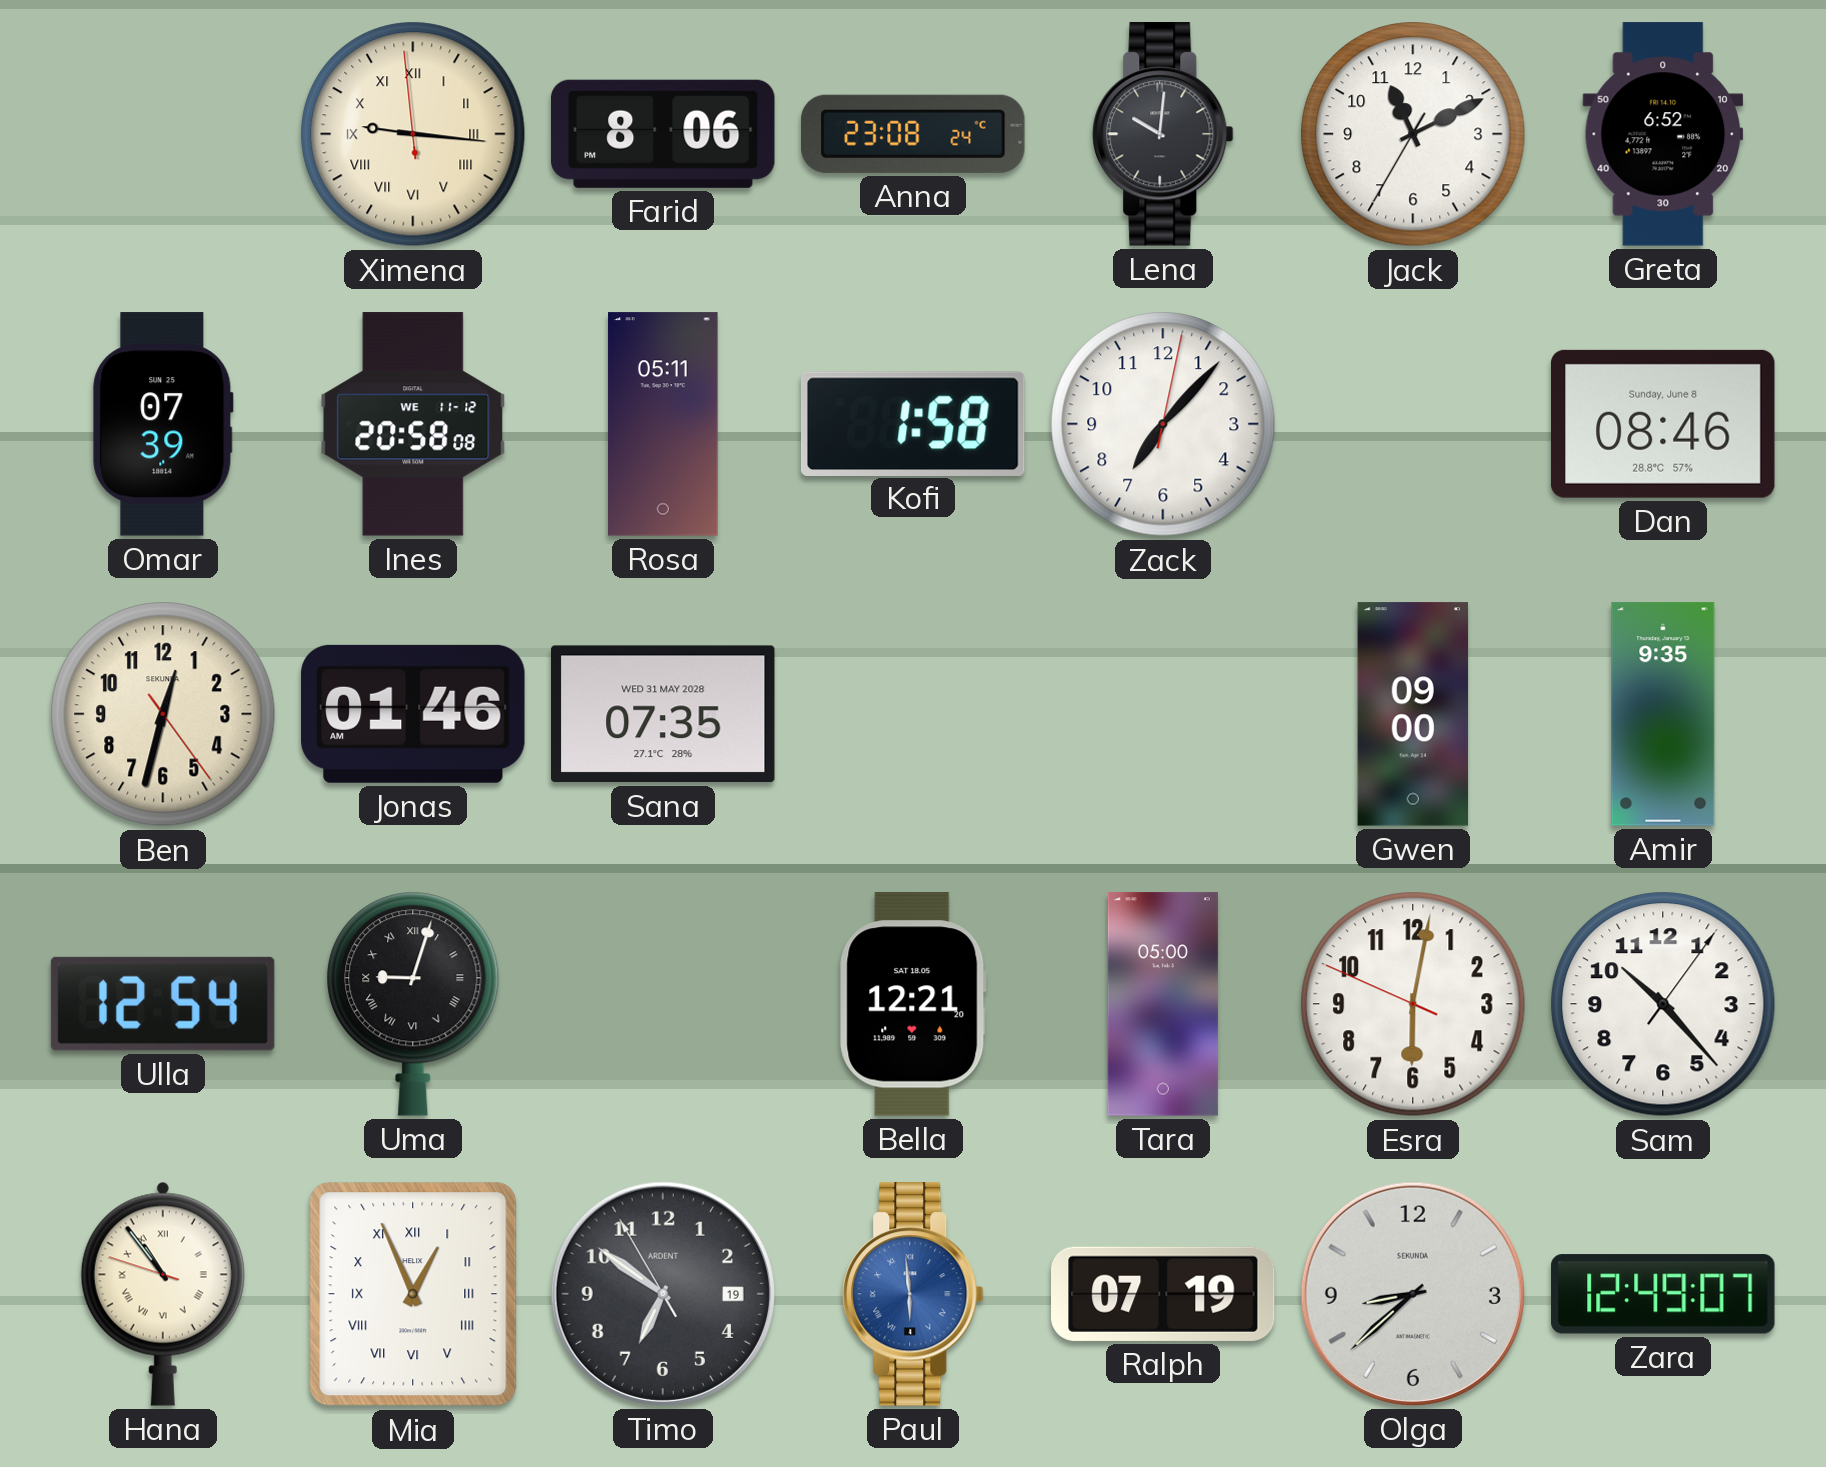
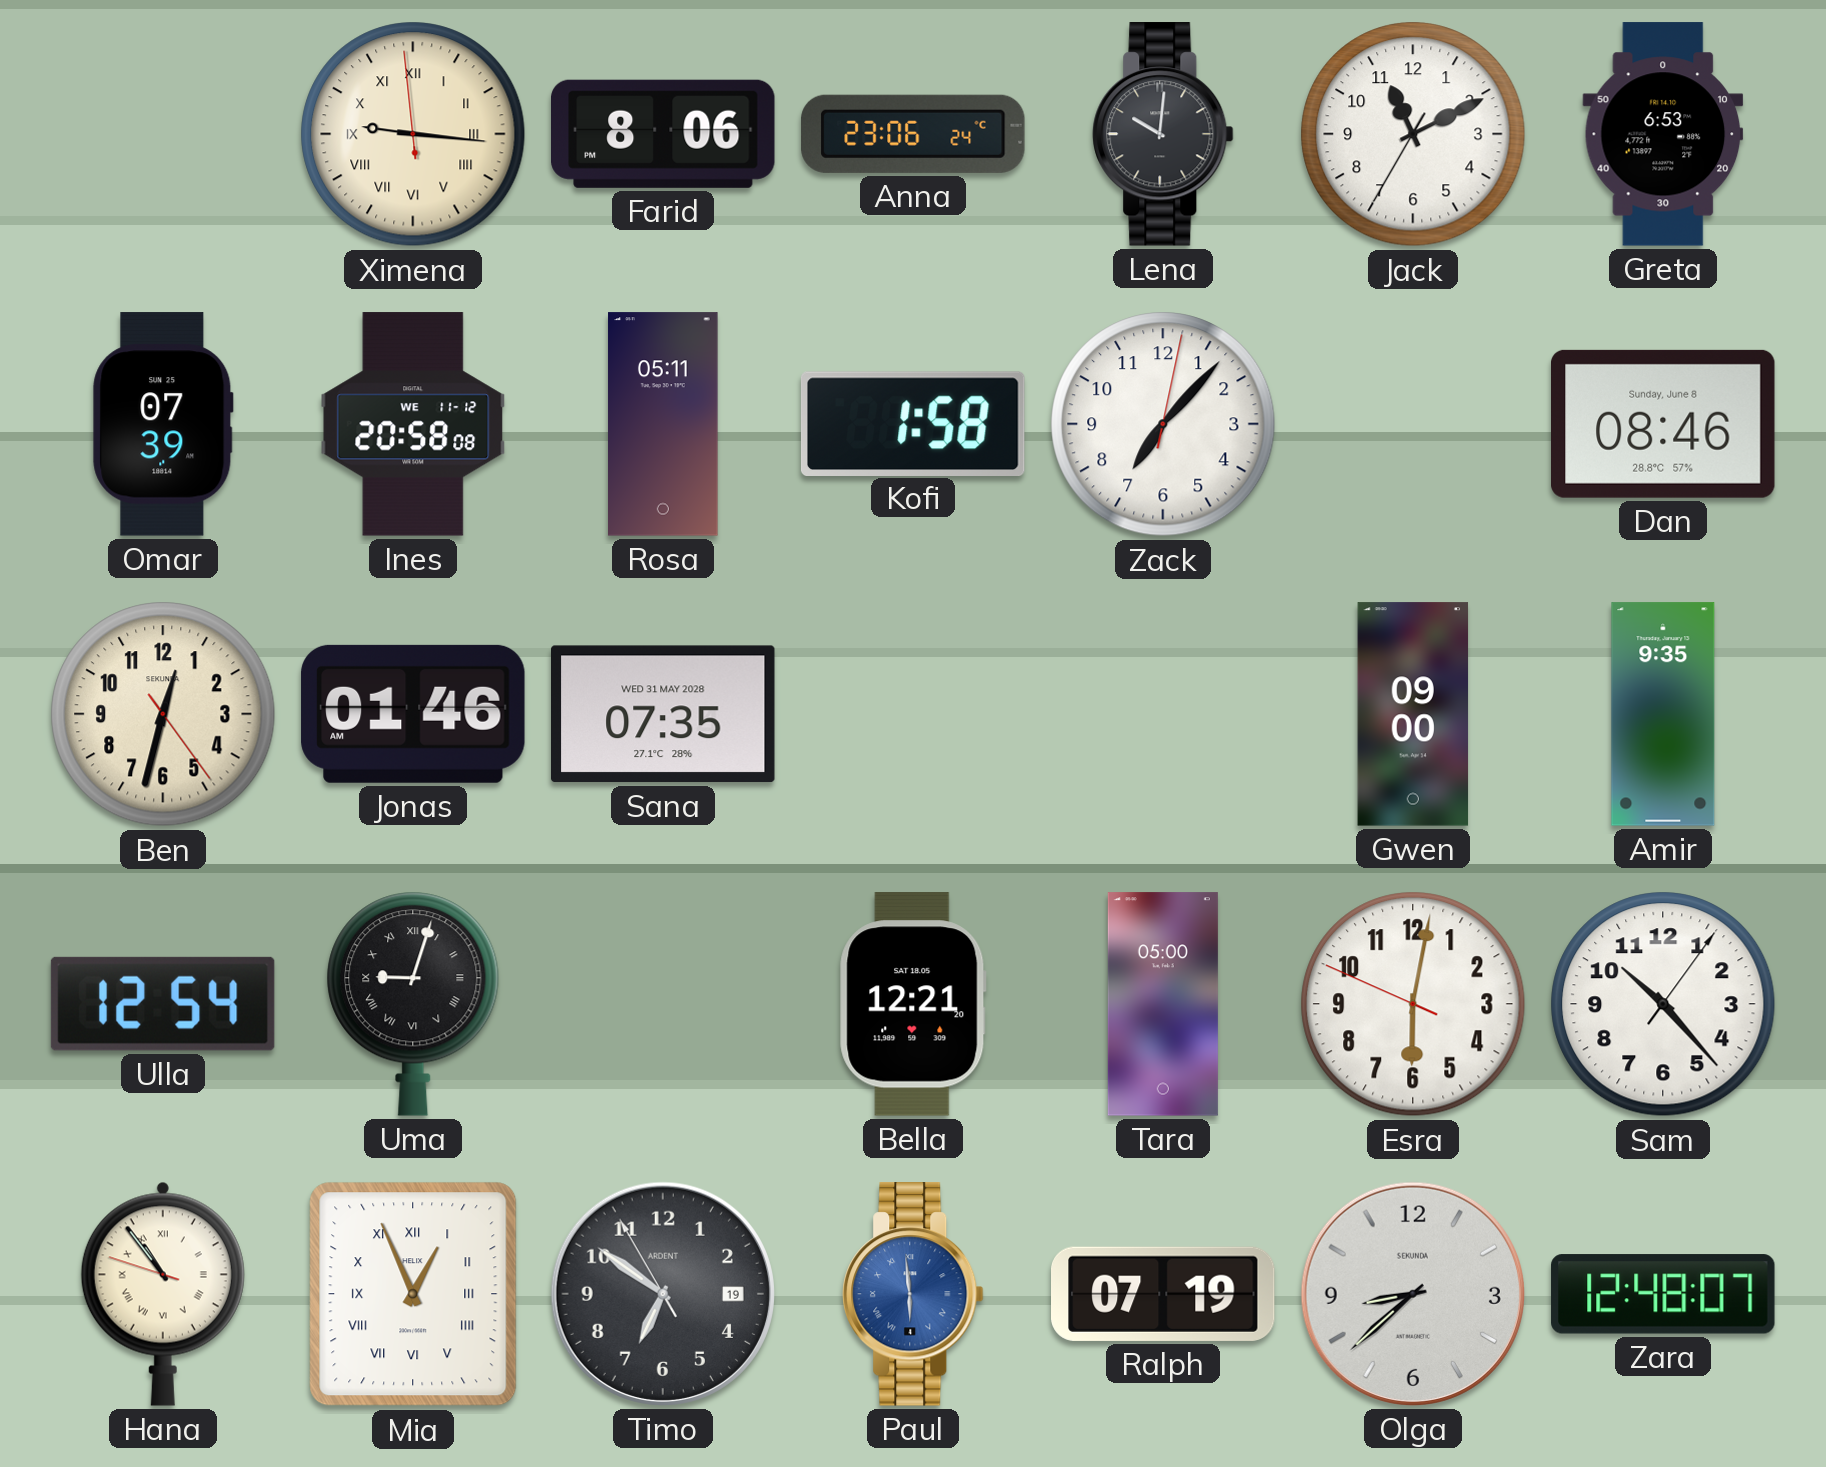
Anna: 23:08 -> 23:06 (913, 134)
Greta: 6:52 -> 6:53 (1663, 134)
Zara: 12:49 -> 12:48 (1663, 1294)
